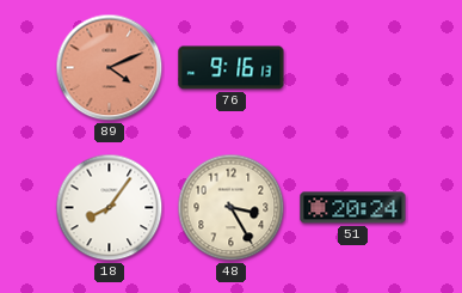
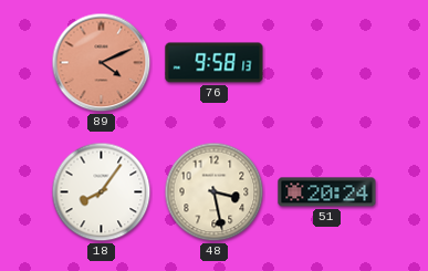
76: 9:16 -> 9:58 (215, 63)
48: 3:25 -> 3:28 (215, 192)
